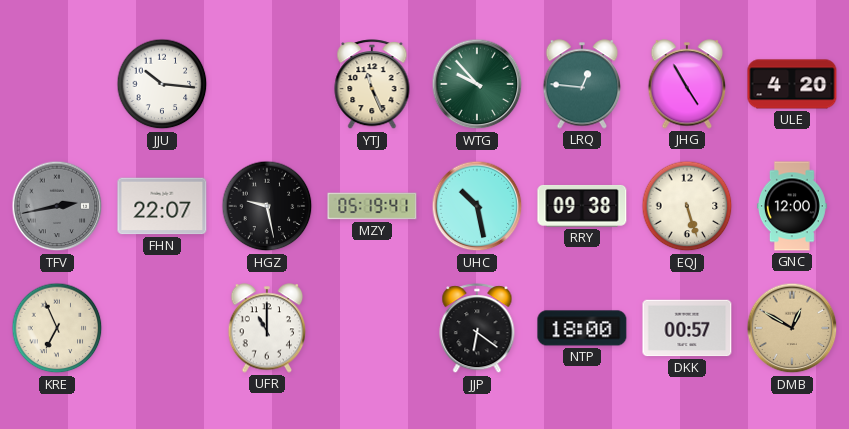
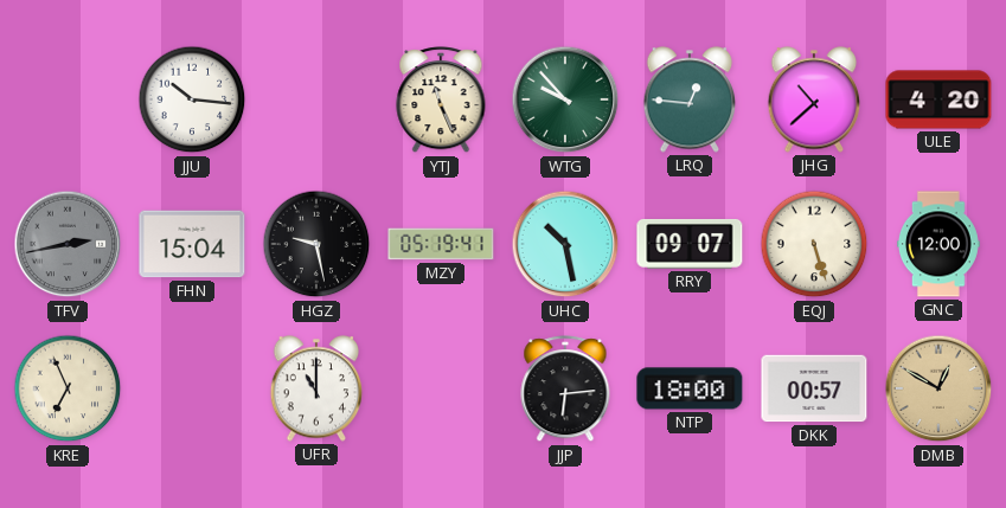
JHG: 4:55 -> 10:38 (814, 99)
FHN: 22:07 -> 15:04 (192, 244)
RRY: 09:38 -> 09:07 (690, 244)
JJP: 6:21 -> 6:14 (565, 390)
